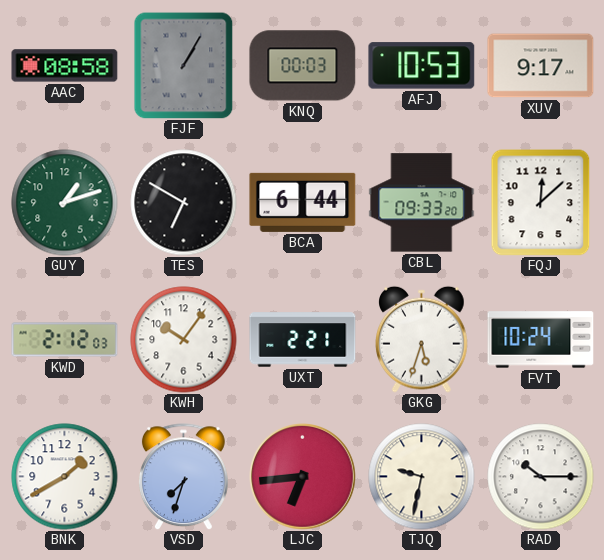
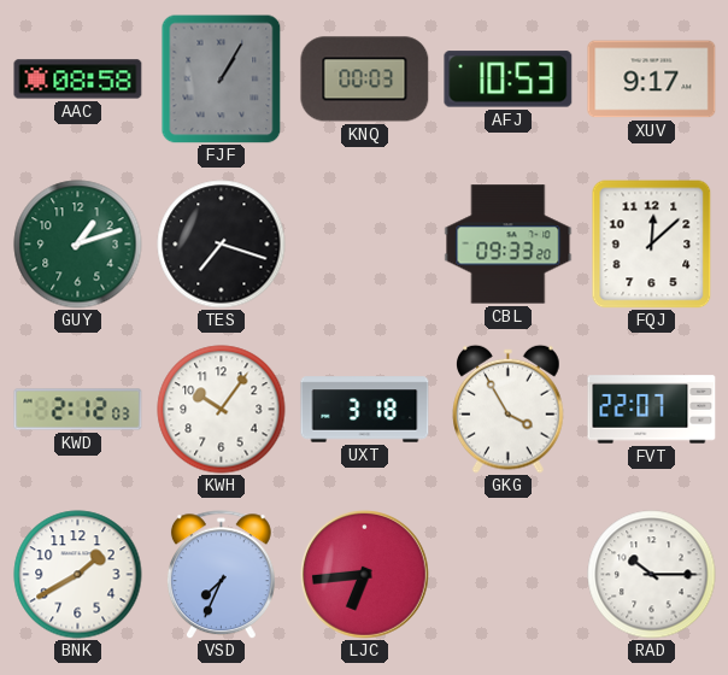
TES: 6:50 -> 7:18 (222, 245)
BCA: 6:44 -> none (303, 202)
UXT: 2:21 -> 3:18 (365, 410)
GKG: 5:33 -> 3:55 (509, 409)
FVT: 10:24 -> 22:07 (652, 410)
VSD: 7:33 -> 7:34 (221, 575)
TJQ: 9:32 -> none (422, 477)
